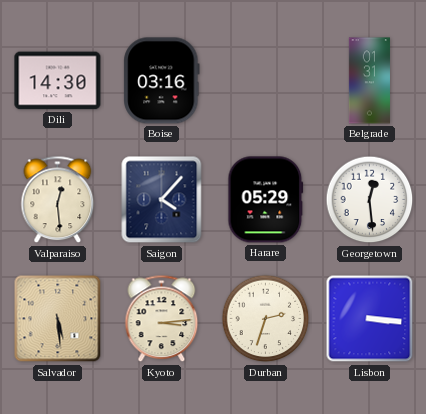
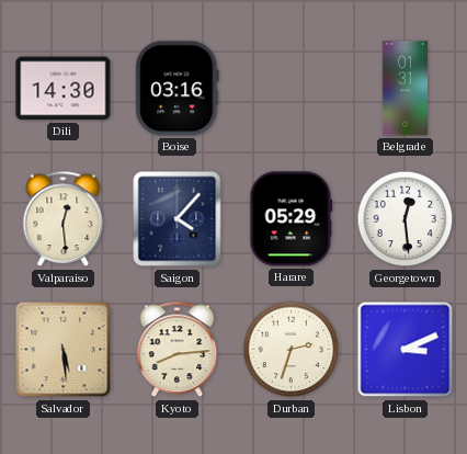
Kyoto: 3:14 -> 8:14 (178, 350)
Lisbon: 3:16 -> 3:11 (406, 350)
